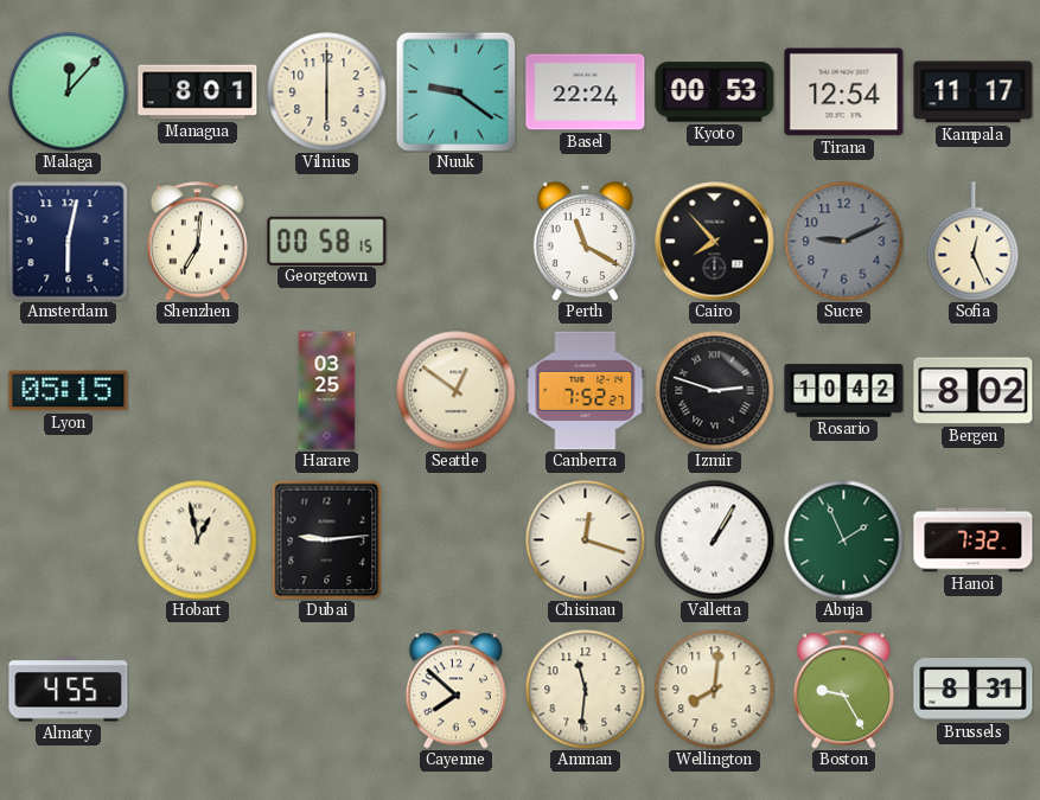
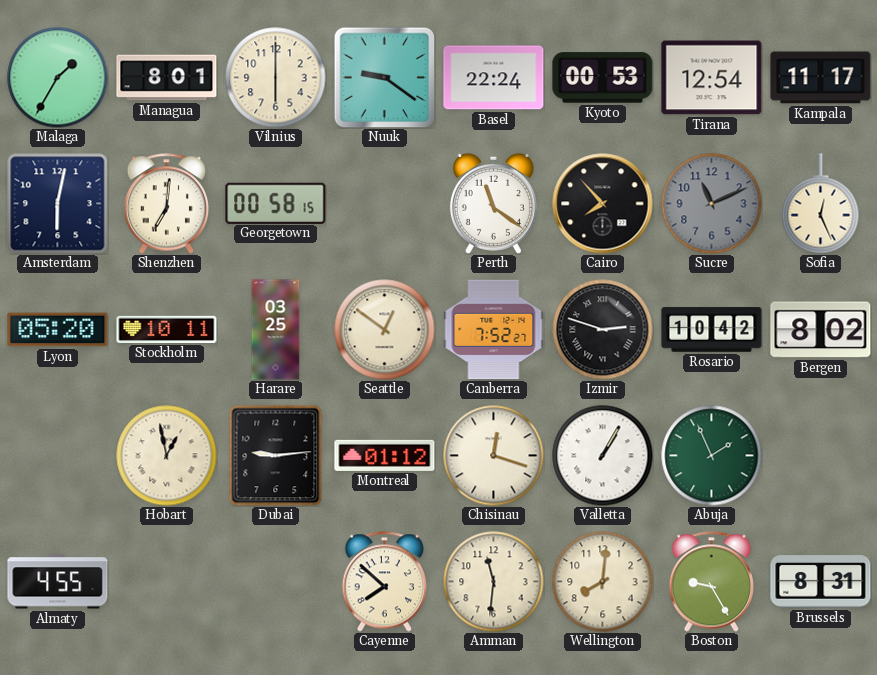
Malaga: 12:07 -> 1:35 (58, 78)
Perth: 11:20 -> 11:21 (493, 203)
Sucre: 9:11 -> 11:11 (712, 204)
Lyon: 05:15 -> 05:20 (58, 330)
Stockholm: none -> 10:11 (167, 329)
Montreal: none -> 01:12 (385, 455)
Hanoi: 7:32 -> none (974, 540)
